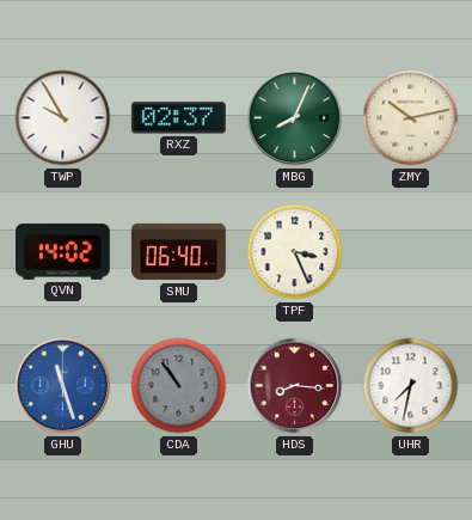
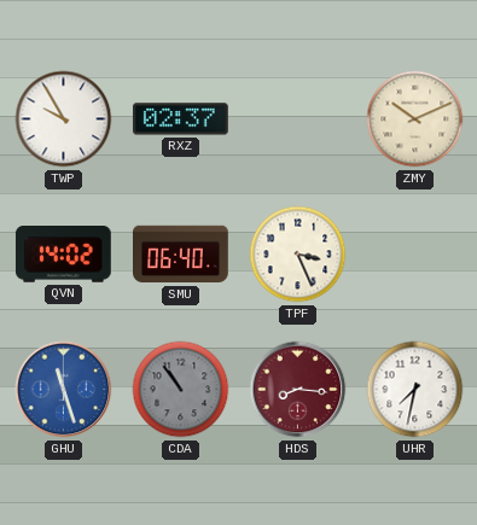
MBG: 8:04 -> none (295, 118)
ZMY: 10:13 -> 10:11 (415, 119)
